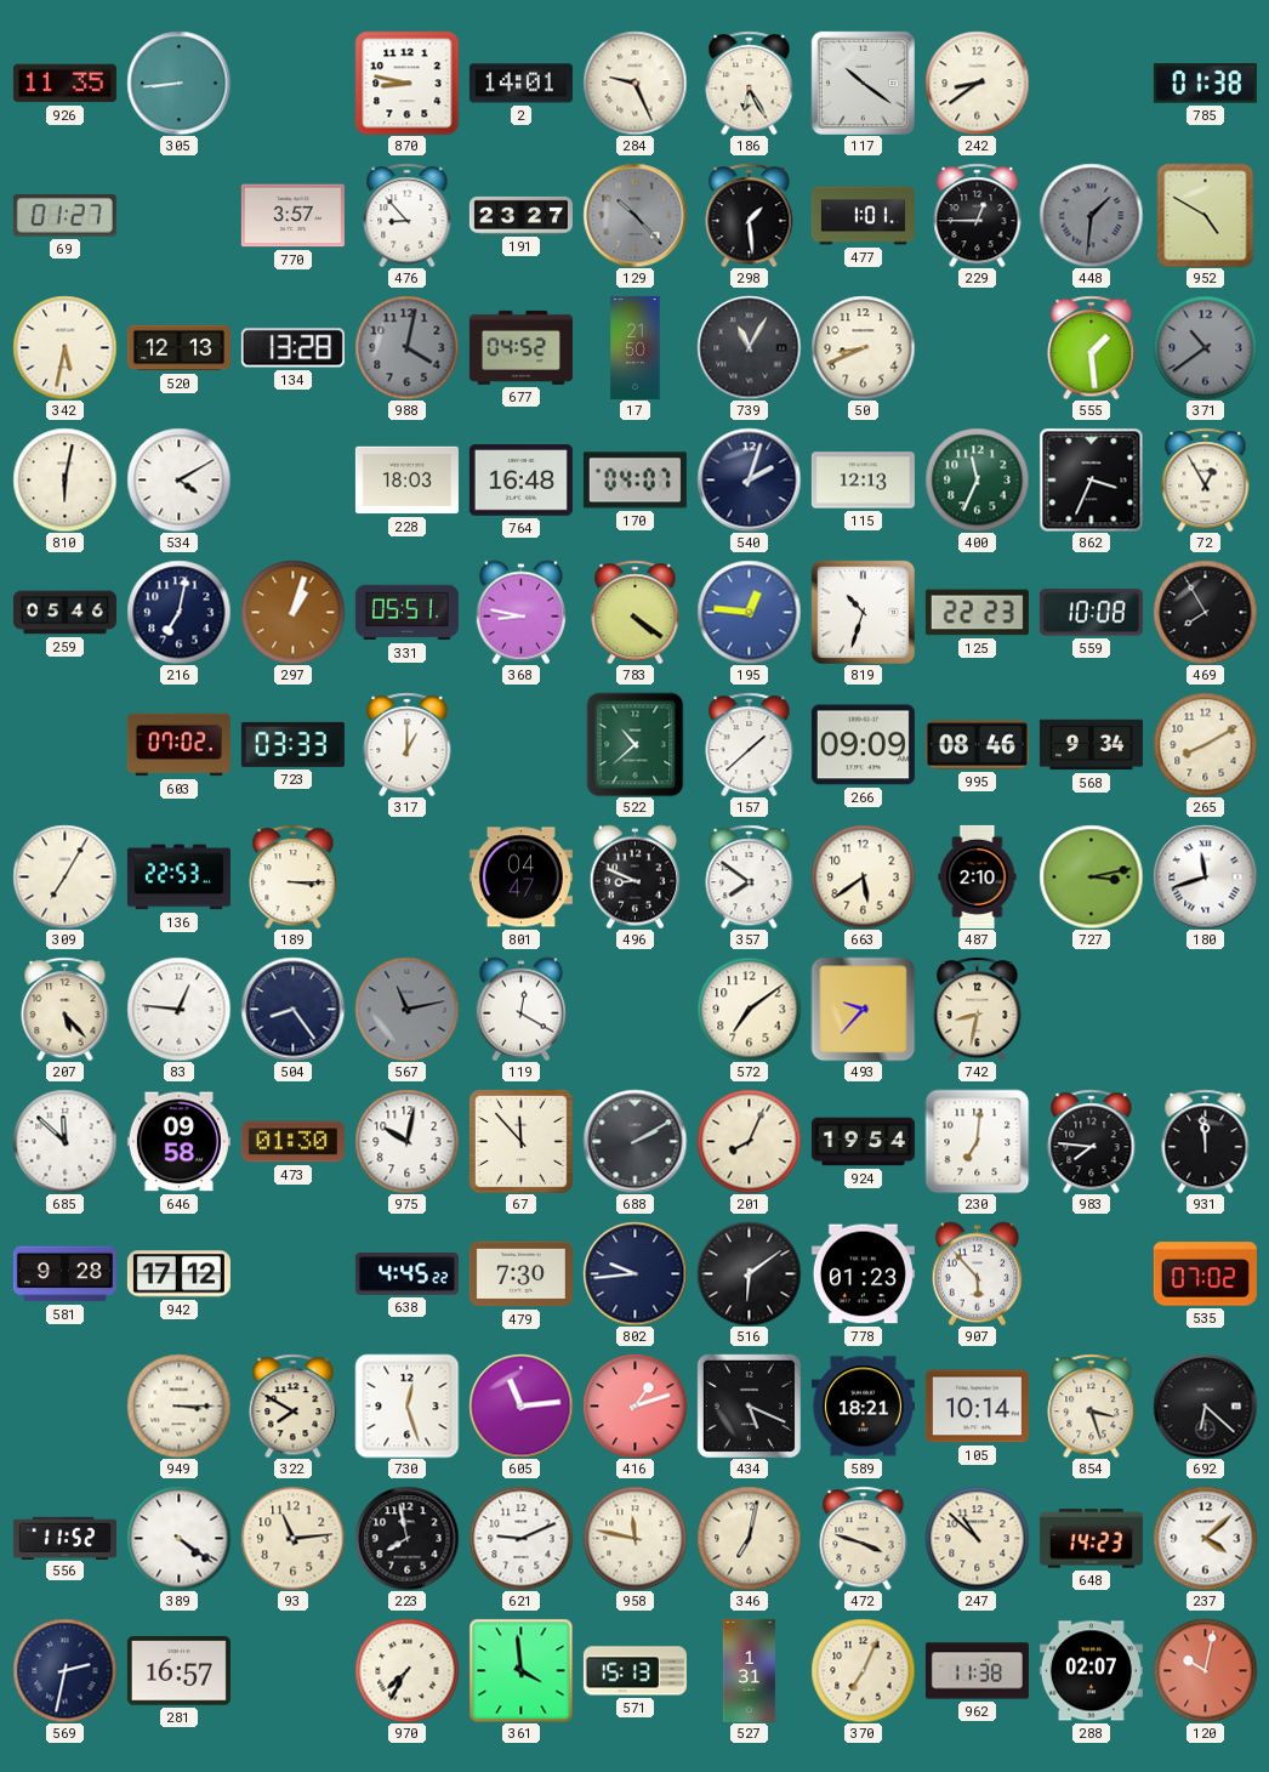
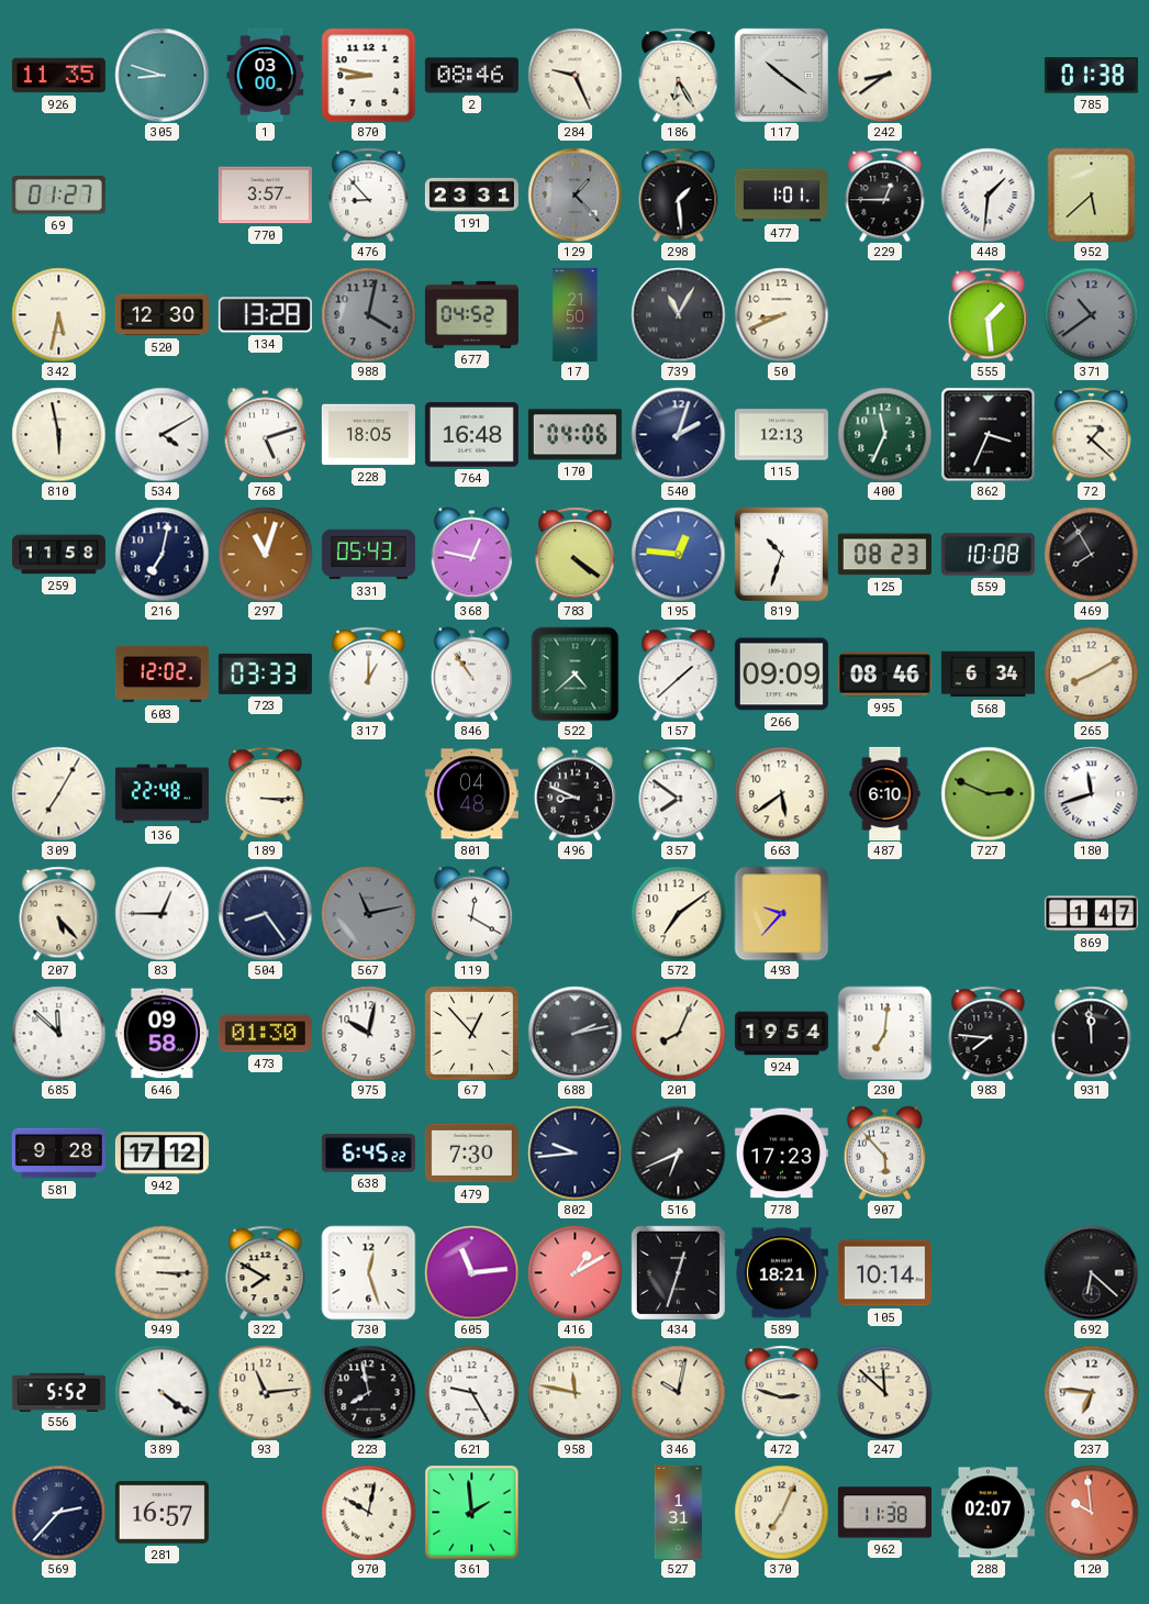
305: 8:44 -> 8:48 (161, 75)
1: none -> 03:00 (266, 75)
2: 14:01 -> 08:46 (471, 76)
191: 23:27 -> 23:31 (471, 194)
129: 10:23 -> 1:23 (574, 194)
448 dial: grey -> white (988, 194)
952: 4:50 -> 5:38 (1092, 194)
520: 12:13 -> 12:30 (161, 315)
810: 6:02 -> 5:58 (58, 434)
768: none -> 5:12 (265, 434)
228: 18:03 -> 18:05 (368, 435)
170: 04:07 -> 04:06 (574, 435)
72: 12:55 -> 1:22 (1092, 434)
259: 05:46 -> 11:58 (58, 555)
297: 1:03 -> 11:03 (265, 554)
331: 05:51 -> 05:43 (368, 555)
368: 8:47 -> 12:47 (471, 554)
125: 22:23 -> 08:23 (884, 555)
603: 07:02 -> 12:02 (161, 675)
846: none -> 10:54 (471, 673)
522: 10:38 -> 4:38 (576, 673)
568: 9:34 -> 6:34 (988, 675)
136: 22:53 -> 22:48 (161, 794)
801: 04:47 -> 04:48 (471, 794)
487: 2:10 -> 6:10 (885, 793)
727: 3:13 -> 2:49 (988, 793)
83: 12:46 -> 12:45 (161, 913)
742: 8:32 -> none (978, 1009)
869: none -> 1:47 (1091, 914)
67: 11:53 -> 12:53 (471, 1033)
688: 2:10 -> 2:13 (574, 1033)
638: 4:45 -> 6:45 (368, 1154)
516: 6:09 -> 6:41 (678, 1152)
778: 01:23 -> 17:23 (781, 1154)
535: 07:02 -> none (1205, 1274)
416: 1:12 -> 1:10 (574, 1272)
434: 5:19 -> 12:33 (678, 1272)
854: 3:27 -> none (1092, 1405)
556: 11:52 -> 5:52 (58, 1392)
621: 9:11 -> 9:25 (471, 1392)
346: 7:02 -> 10:02 (678, 1392)
472: 3:48 -> 2:48 (782, 1392)
247: 10:52 -> 11:52 (884, 1392)
648: 14:23 -> none (1091, 1539)
237: 4:08 -> 6:46 (1091, 1392)
569: 2:32 -> 2:37 (58, 1512)
970: 7:35 -> 10:02 (368, 1512)
361: 3:59 -> 1:59 (471, 1512)
571: 15:13 -> none (634, 1671)
120: 10:02 -> 9:59 (1091, 1512)
